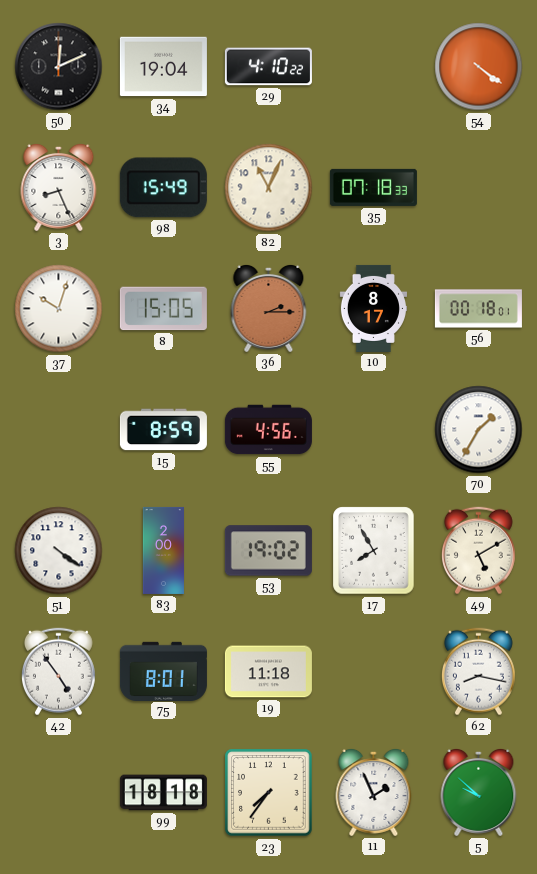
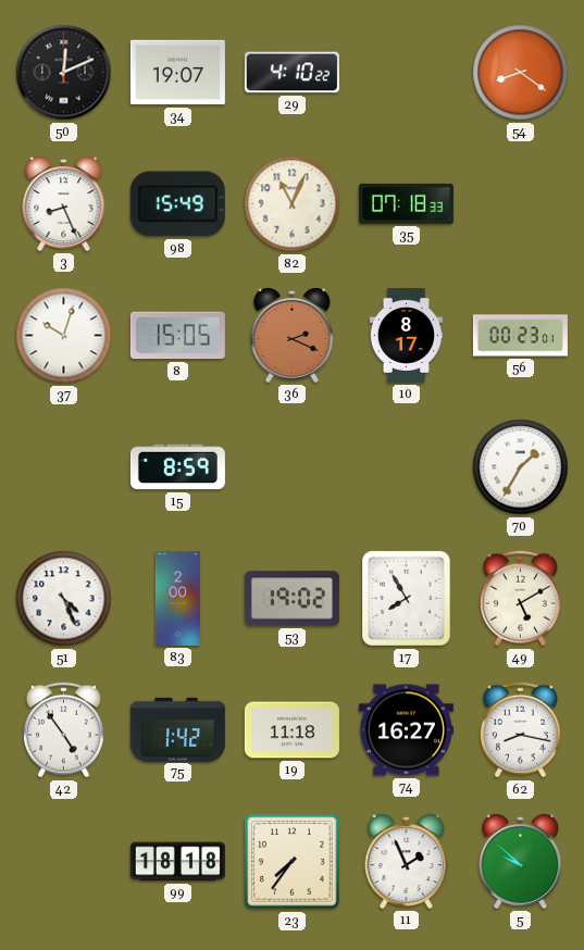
34: 19:04 -> 19:07 (177, 73)
54: 4:21 -> 8:21 (521, 73)
36: 2:15 -> 2:19 (293, 335)
56: 00:18 -> 00:23 (520, 336)
55: 4:56 -> none (268, 430)
51: 4:21 -> 4:26 (64, 599)
75: 8:01 -> 1:42 (177, 729)
74: none -> 16:27 (406, 730)
